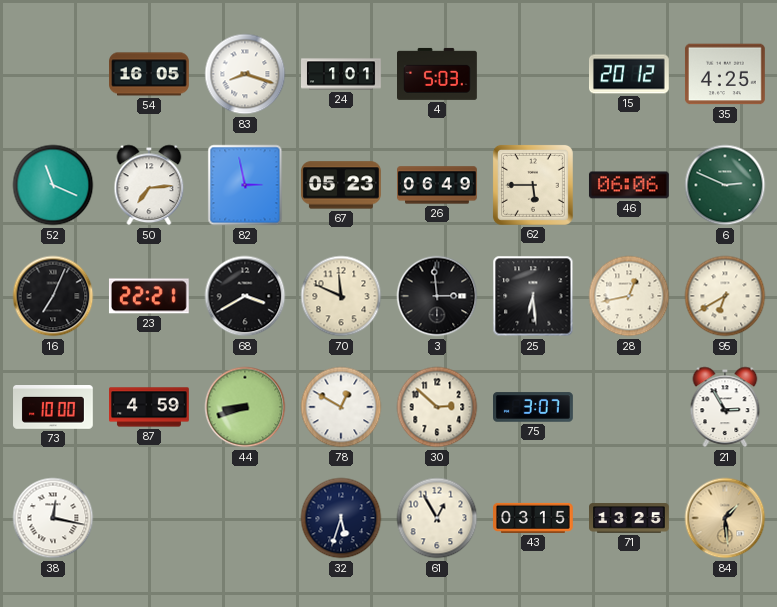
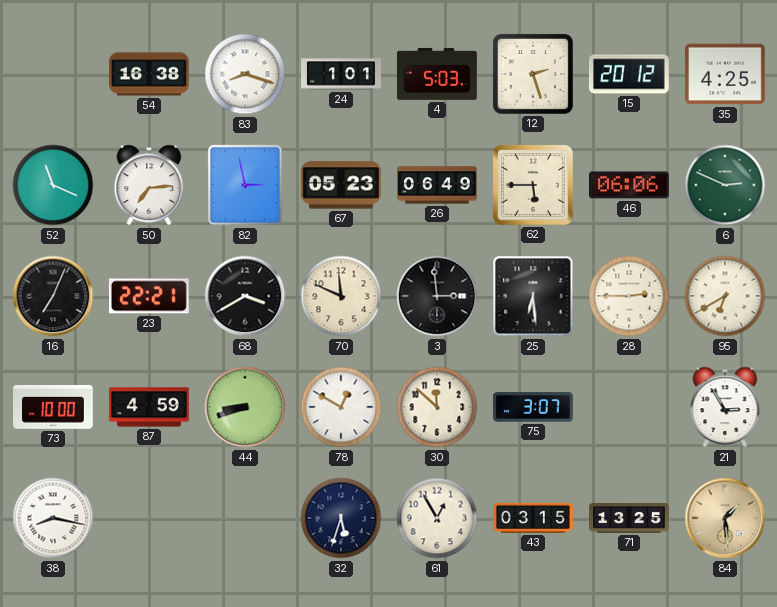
54: 16:05 -> 16:38 (150, 74)
12: none -> 2:27 (533, 74)
28: 12:43 -> 2:45 (629, 296)
30: 2:52 -> 11:52 (437, 407)
38: 12:17 -> 8:17 (53, 518)
